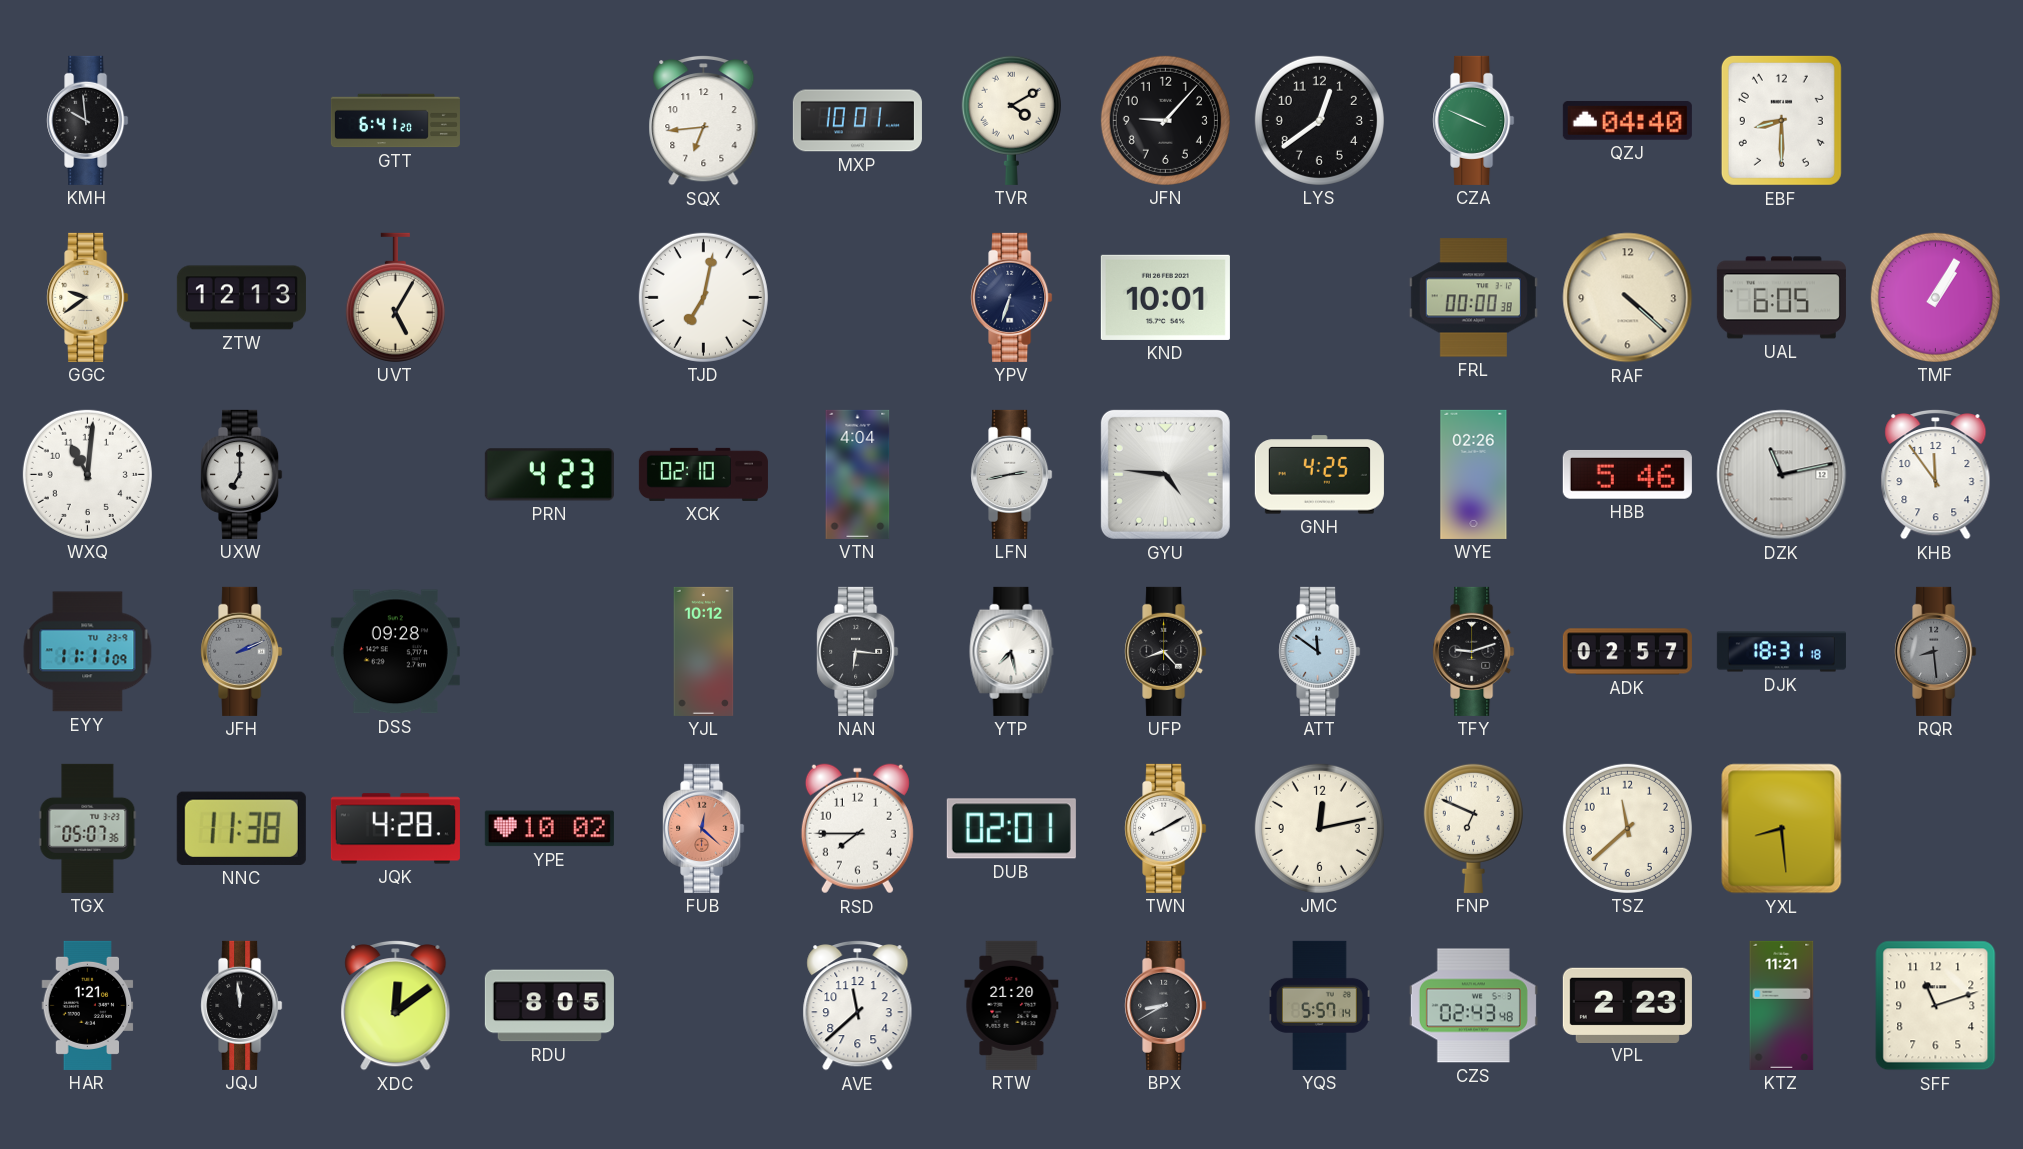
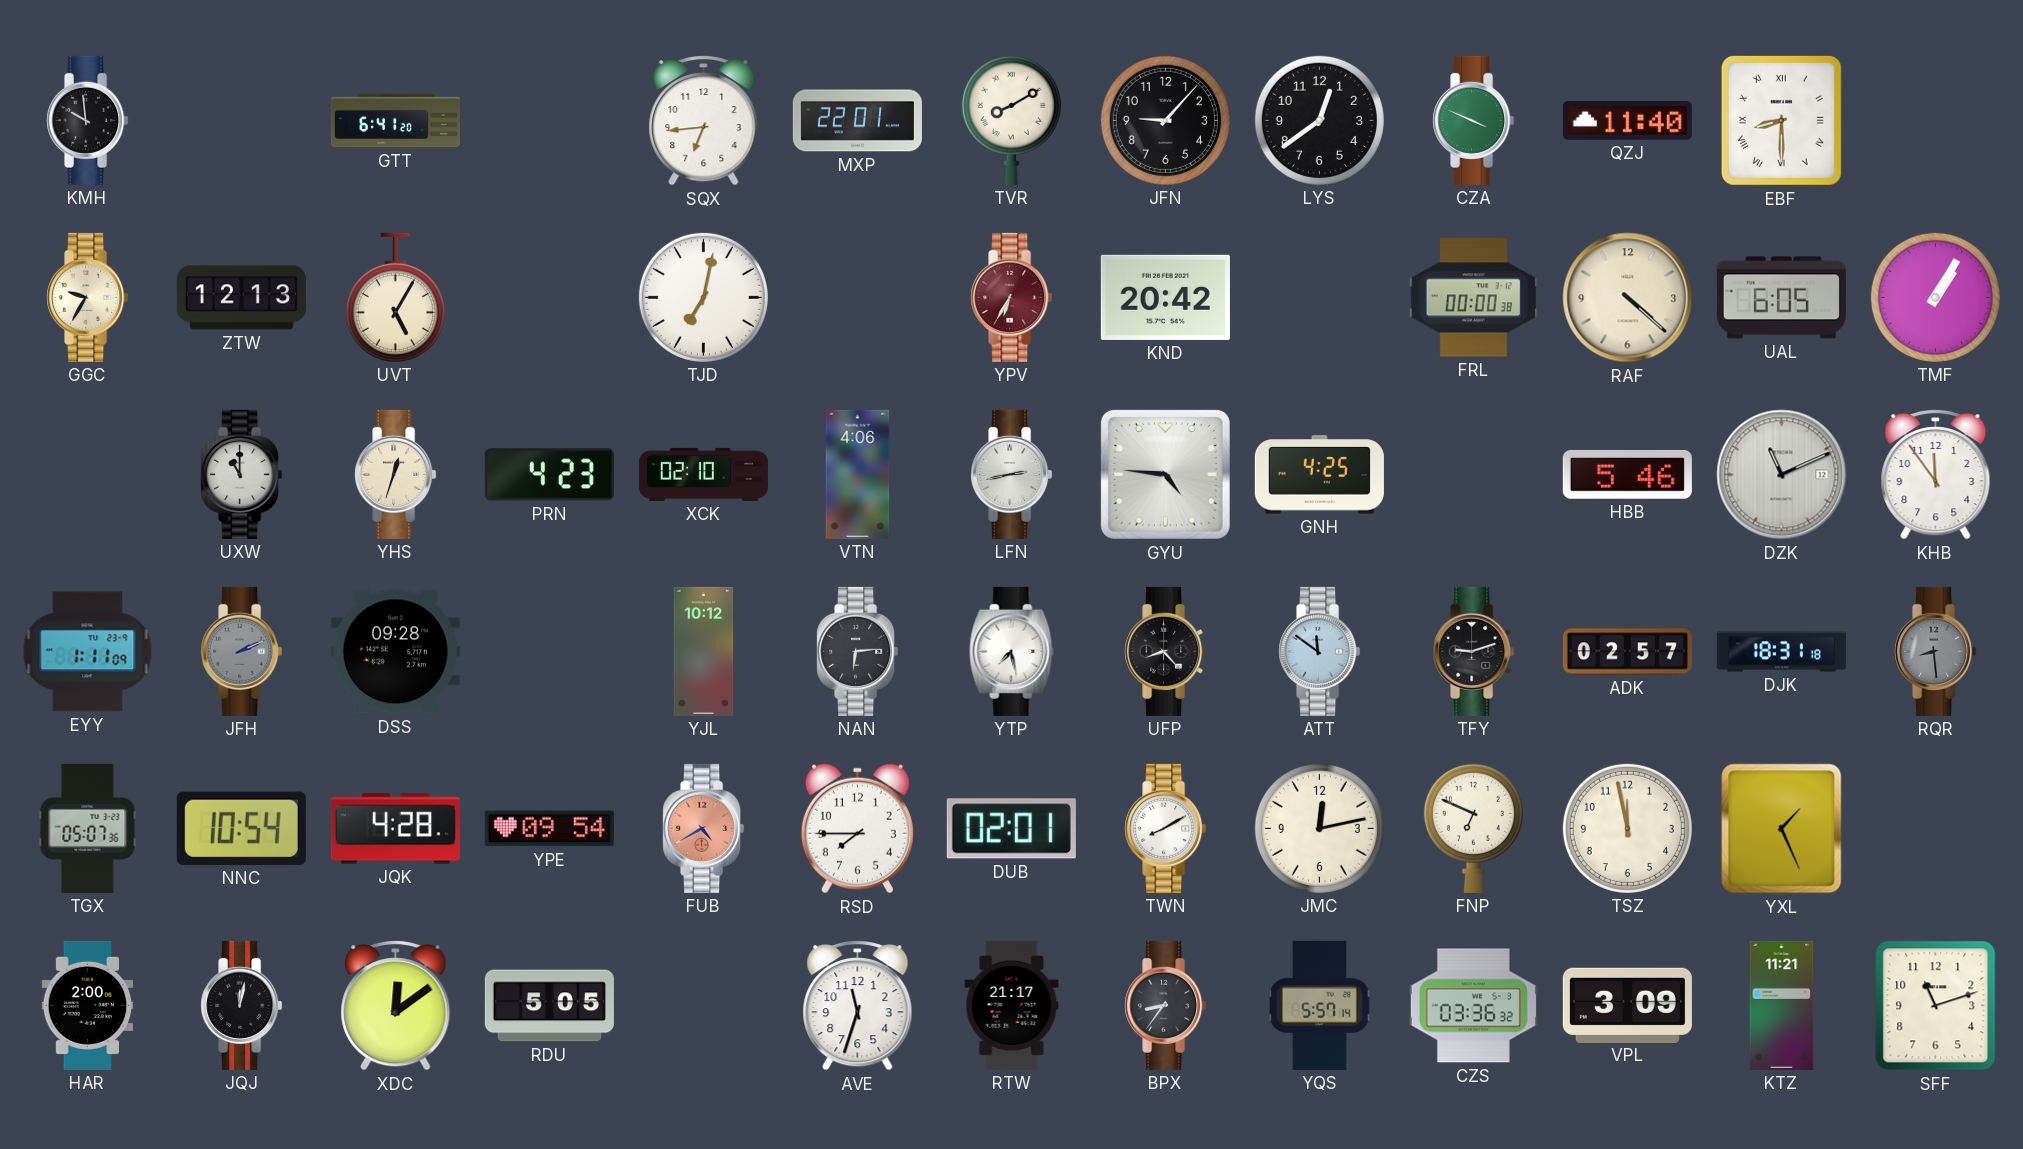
MXP: 10:01 -> 22:01 (857, 121)
TVR: 4:10 -> 8:10 (1011, 120)
QZJ: 04:40 -> 11:40 (1627, 120)
EBF numerals: Arabic -> Roman (1781, 120)
GGC: 9:39 -> 9:35 (88, 297)
YPV: 6:33 -> 6:35 (1012, 297)
YPV dial: navy -> burgundy (1012, 297)
KND: 10:01 -> 20:42 (1165, 297)
WXQ: 11:01 -> none (87, 474)
UXW: 7:00 -> 11:00 (242, 474)
YHS: none -> 12:33 (396, 474)
VTN: 4:04 -> 4:06 (858, 474)
WYE: 02:26 -> none (1474, 474)
DZK: 11:13 -> 11:11 (1782, 475)
EYY: 11:11 -> 1:11 (88, 652)
NAN: 6:16 -> 6:14 (858, 651)
NNC: 11:38 -> 10:54 (241, 828)
YPE: 10:02 -> 09:54 (549, 829)
FUB: 12:22 -> 4:40 (704, 828)
TSZ: 11:38 -> 11:58 (1627, 828)
YXL: 8:29 -> 1:26 (1782, 829)
HAR: 1:21 -> 2:00 (88, 1005)
JQJ: 11:59 -> 12:02 (242, 1005)
RDU: 8:05 -> 5:05 (549, 1006)
AVE: 11:38 -> 11:33 (858, 1005)
RTW: 21:20 -> 21:17 (1012, 1005)
BPX: 8:40 -> 8:36 (1166, 1005)
CZS: 02:43 -> 03:36 (1473, 1006)
VPL: 2:23 -> 3:09 (1627, 1005)
